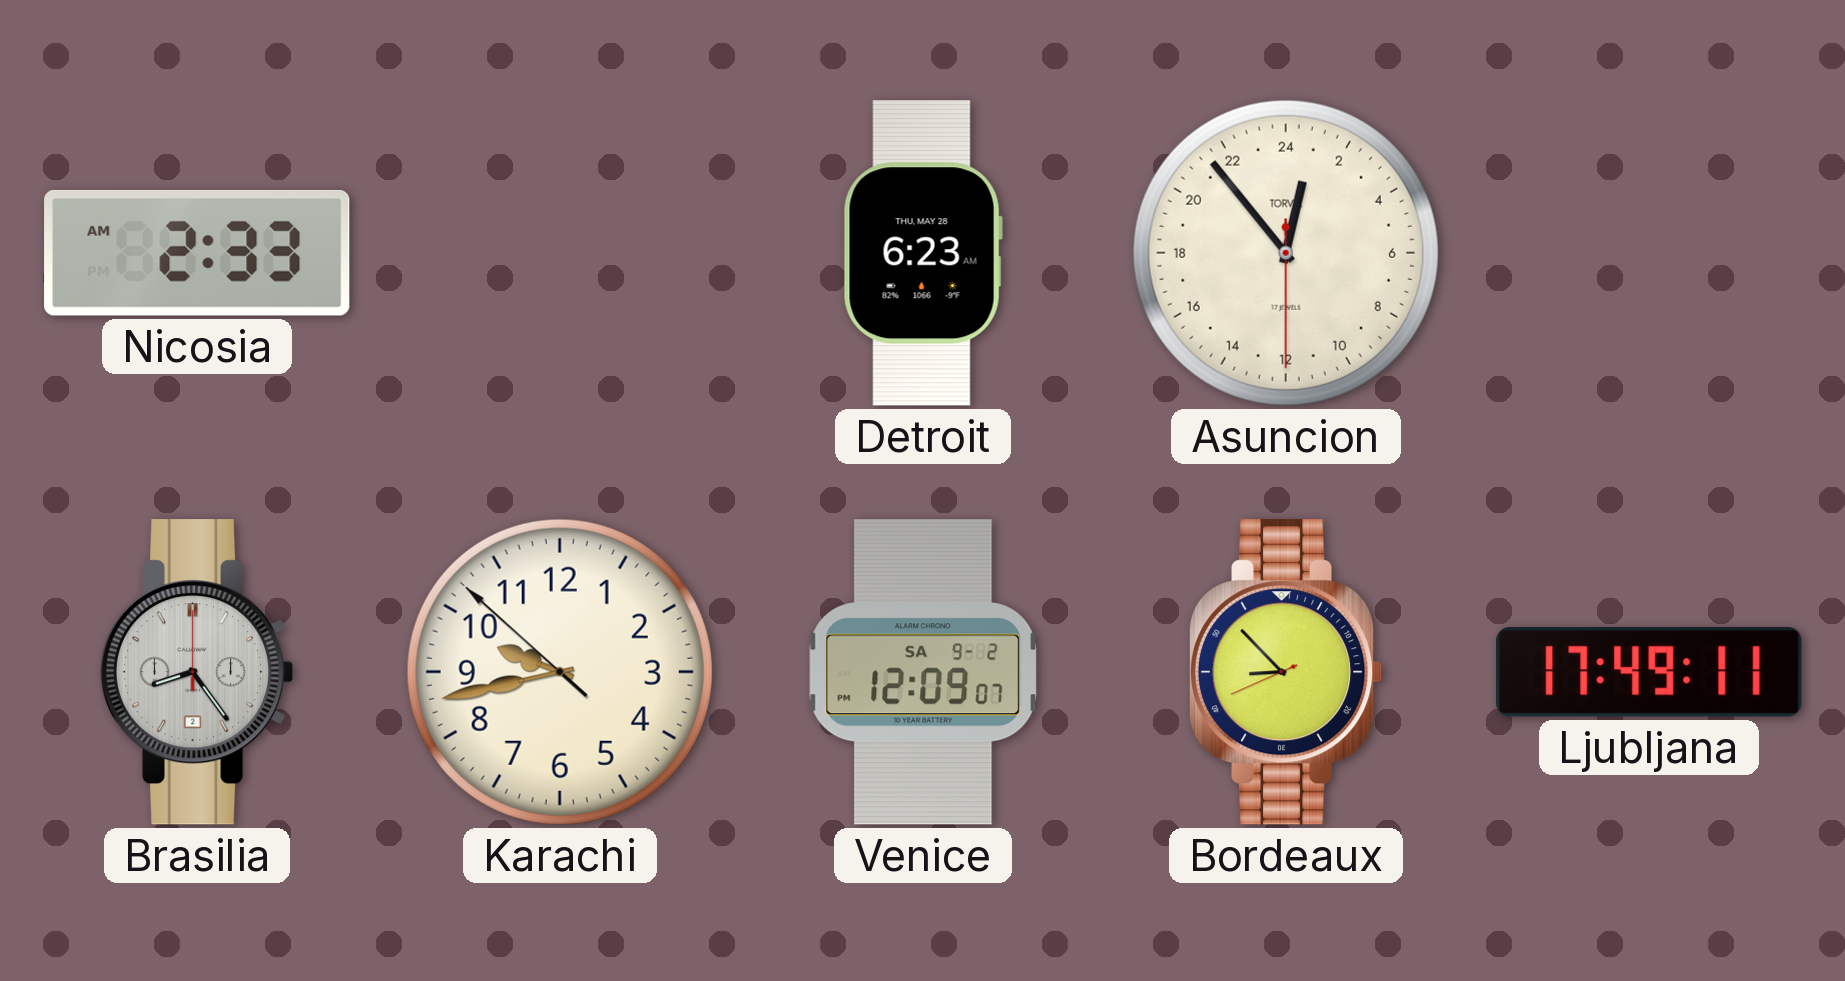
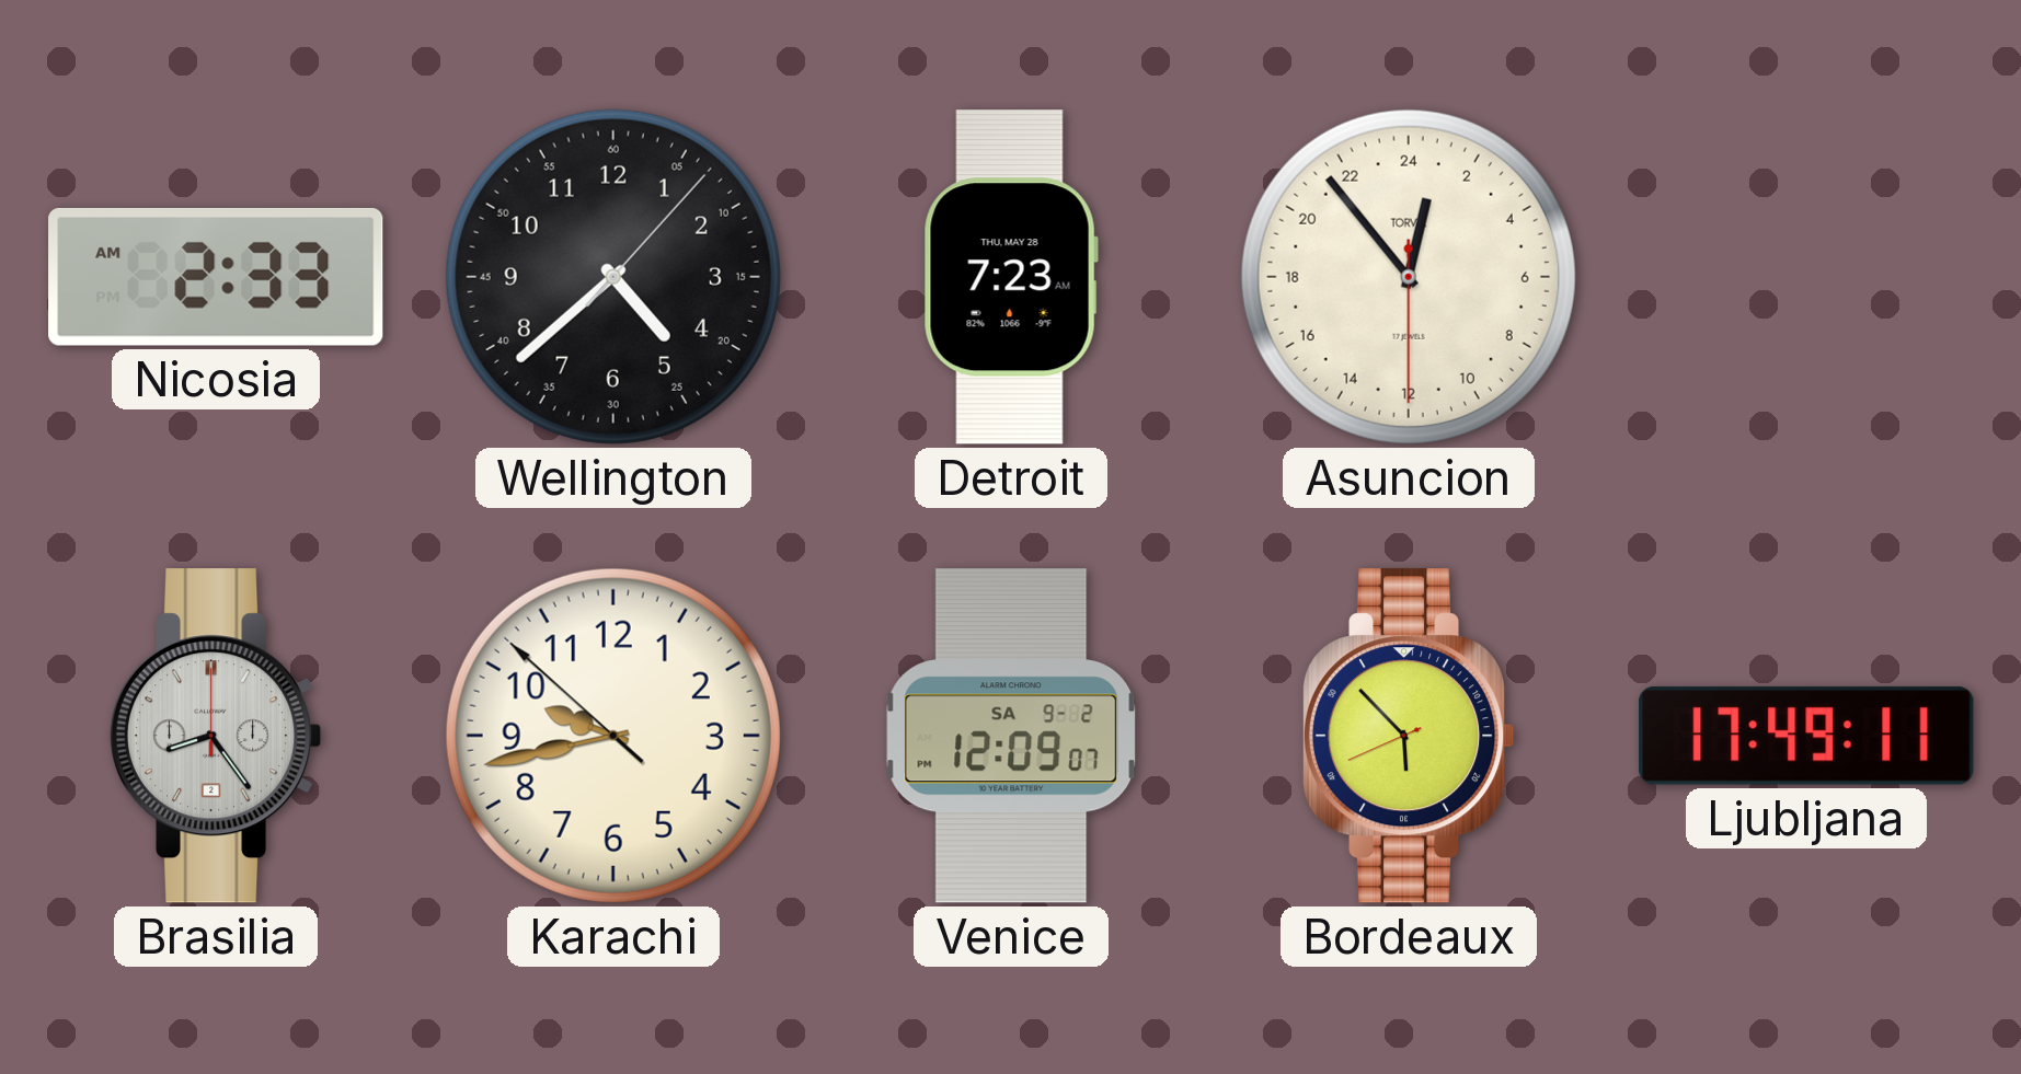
Wellington: none -> 4:38 (613, 277)
Detroit: 6:23 -> 7:23 (1011, 277)
Bordeaux: 8:52 -> 5:52 (1409, 736)
